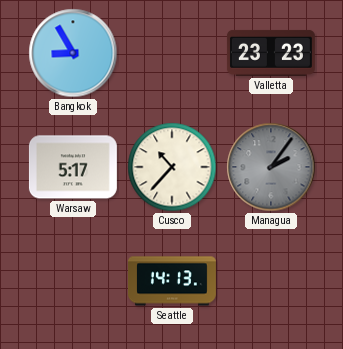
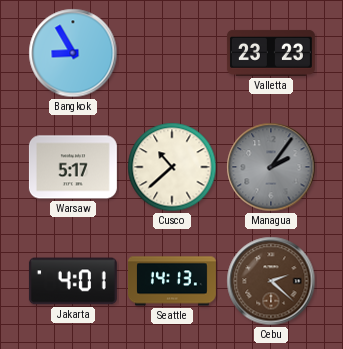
Cusco: 10:37 -> 10:38 (172, 167)
Jakarta: none -> 4:01 (73, 281)
Cebu: none -> 2:22 (271, 281)
